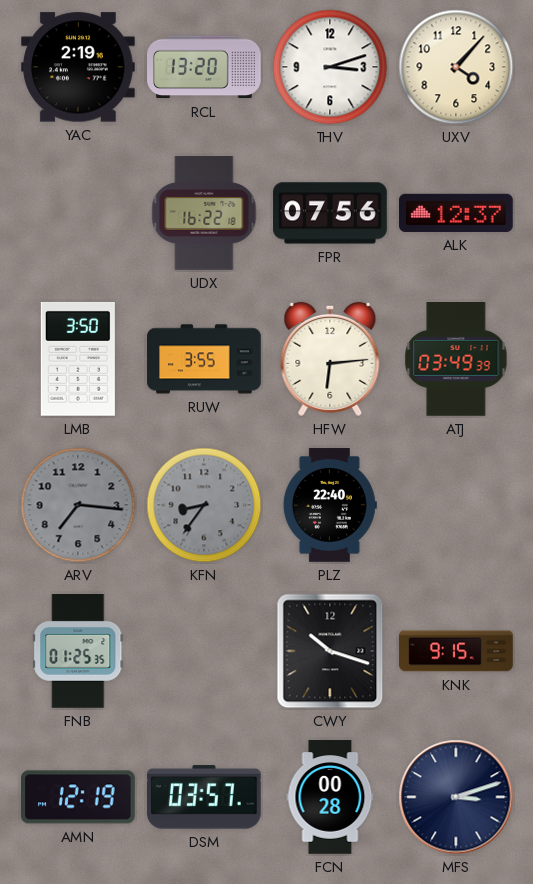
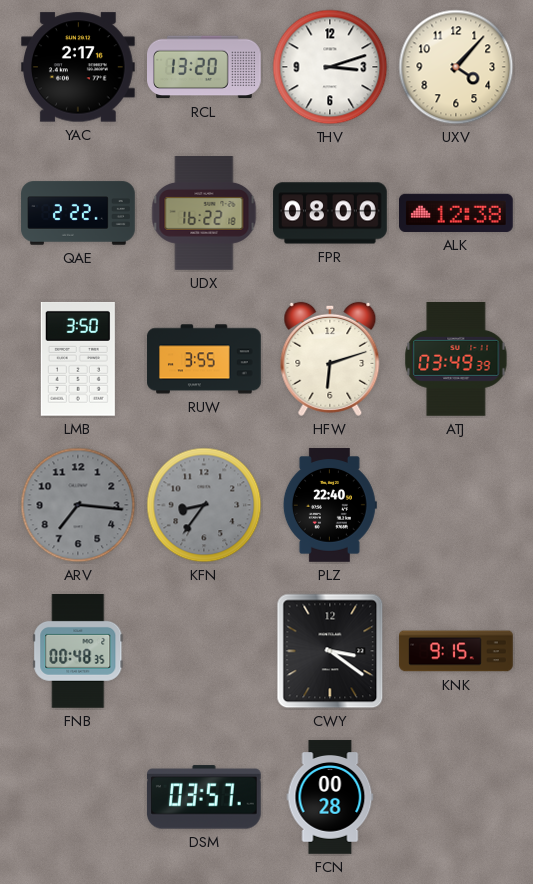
YAC: 2:19 -> 2:17 (79, 67)
QAE: none -> 2:22 (78, 213)
FPR: 07:56 -> 08:00 (330, 213)
ALK: 12:37 -> 12:38 (457, 213)
HFW: 6:14 -> 6:12 (330, 359)
FNB: 01:25 -> 00:48 (78, 652)
CWY: 10:18 -> 3:21 (330, 651)
AMN: 12:19 -> none (79, 797)
MFS: 3:12 -> none (456, 797)
